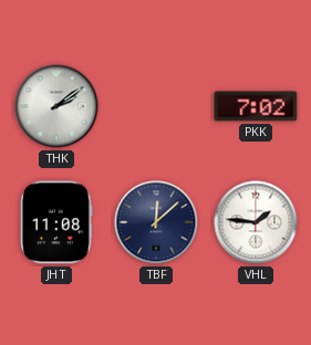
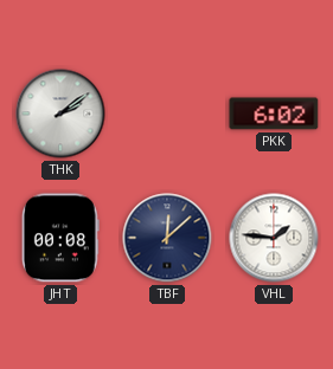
PKK: 7:02 -> 6:02 (274, 114)
JHT: 11:08 -> 00:08 (60, 238)
